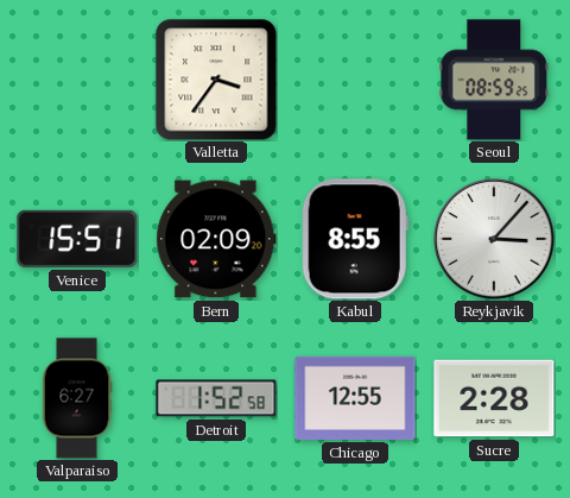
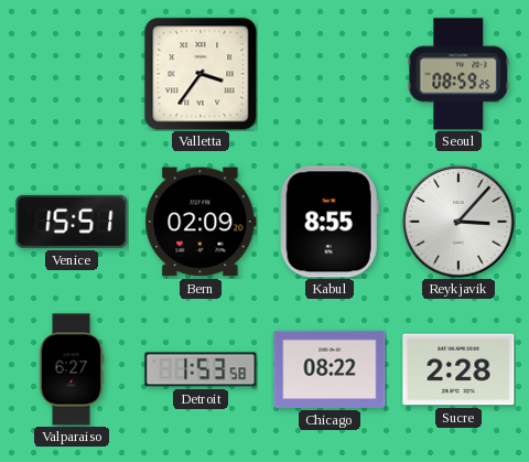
Detroit: 1:52 -> 1:53 (201, 369)
Chicago: 12:55 -> 08:22 (330, 369)
